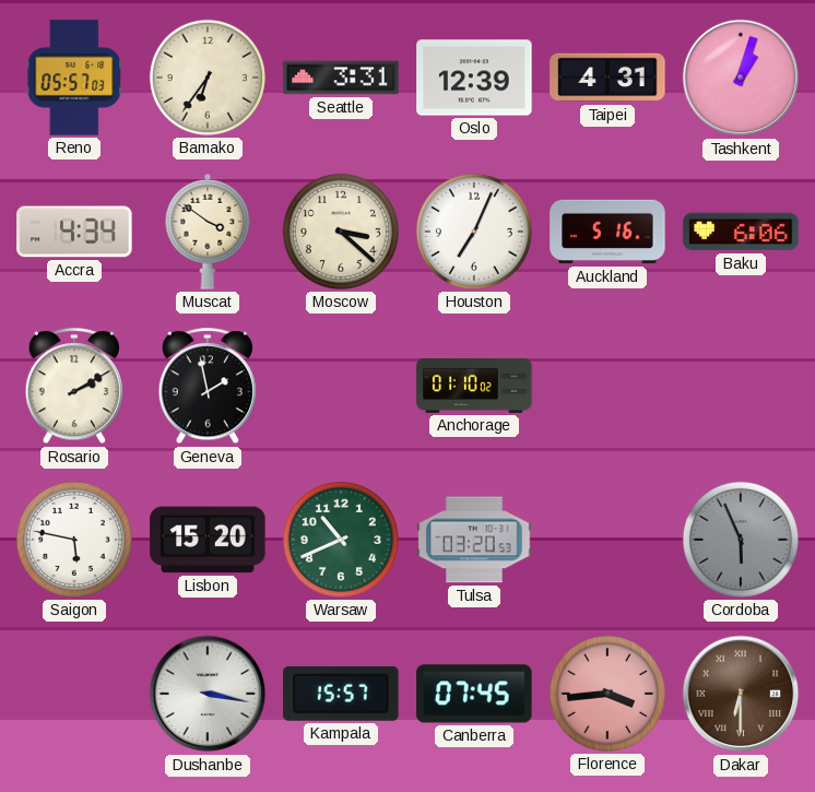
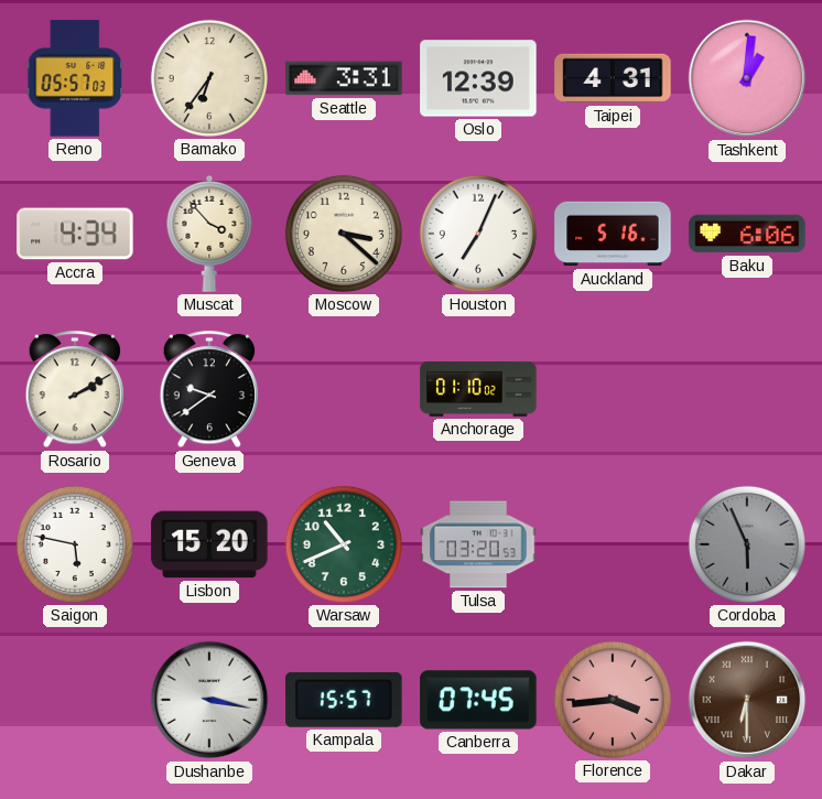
Tashkent: 1:03 -> 1:01 (747, 78)
Muscat: 3:51 -> 3:53 (209, 234)
Geneva: 1:58 -> 9:39 (208, 390)
